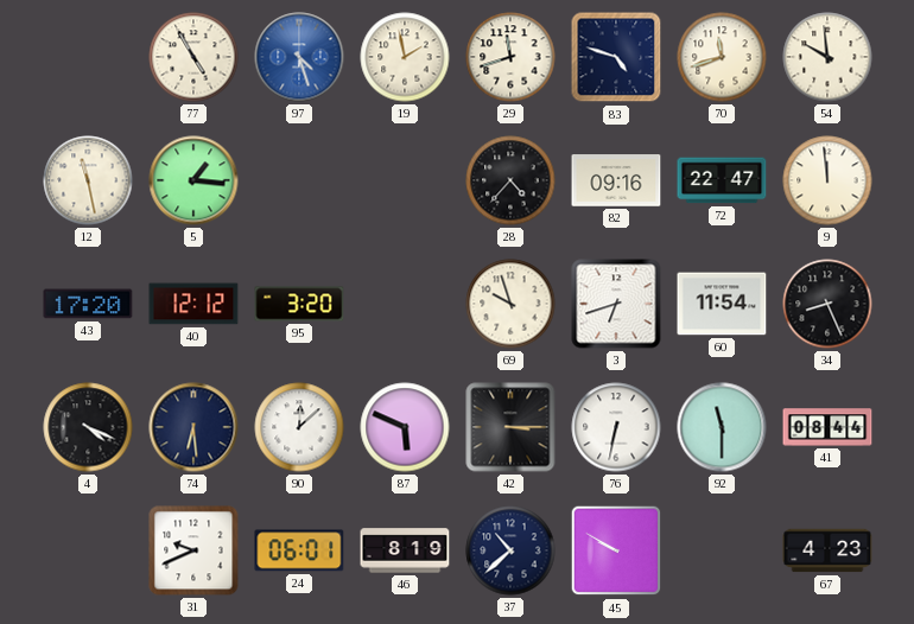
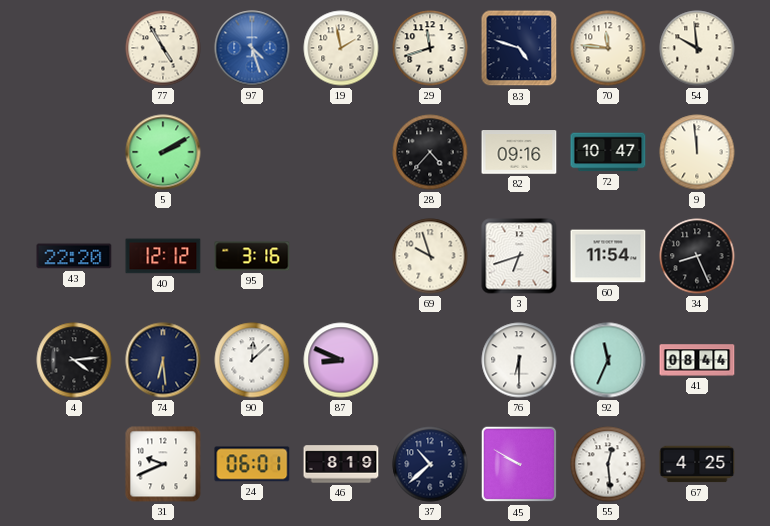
70: 11:42 -> 11:46 (608, 48)
12: 11:28 -> none (88, 180)
5: 1:16 -> 2:10 (163, 152)
72: 22:47 -> 10:47 (608, 152)
43: 17:20 -> 22:20 (74, 256)
95: 3:20 -> 3:16 (252, 256)
4: 4:19 -> 4:14 (74, 360)
87: 5:49 -> 8:49 (341, 360)
42: 3:15 -> none (510, 427)
76: 6:32 -> 6:30 (519, 360)
92: 11:30 -> 11:34 (608, 360)
55: none -> 12:29 (608, 464)
67: 4:23 -> 4:25 (697, 464)
